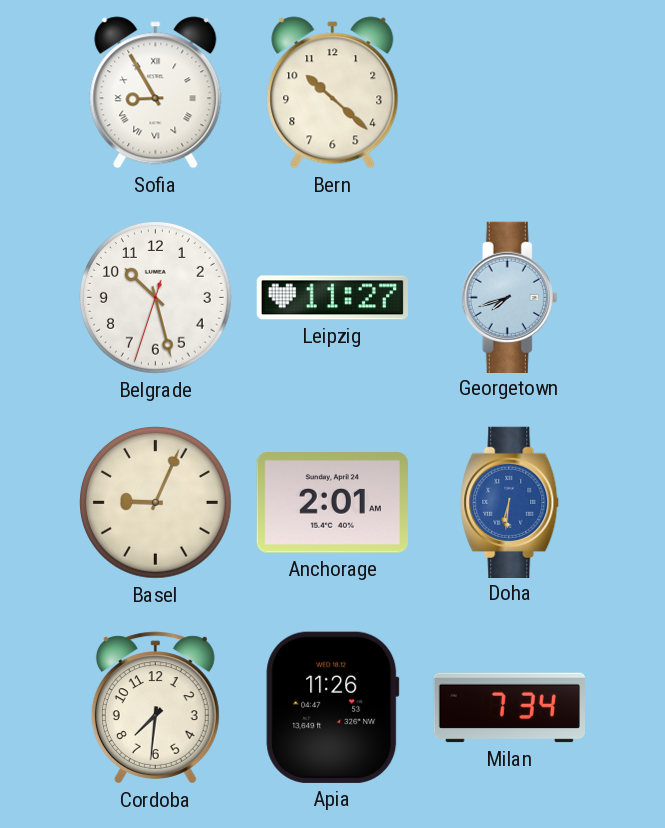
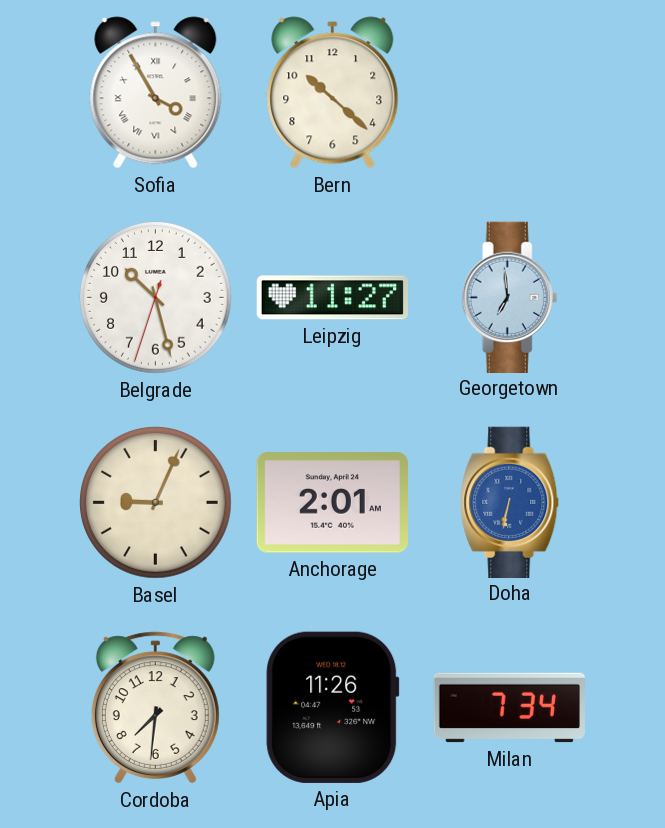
Sofia: 8:55 -> 3:55 (156, 93)
Georgetown: 7:42 -> 6:59 (510, 297)
Doha: 6:31 -> 6:32 (510, 502)
